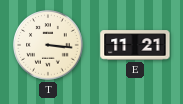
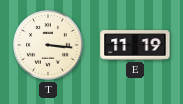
E: 11:21 -> 11:19 (135, 45)
